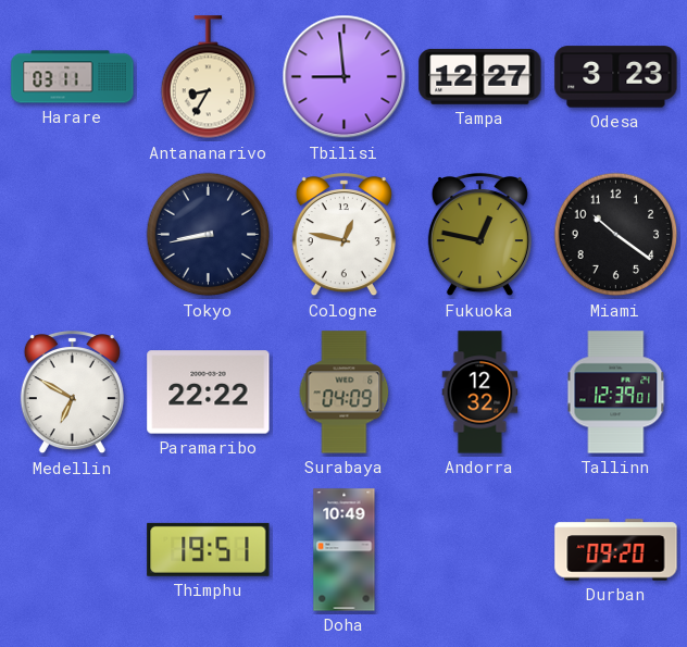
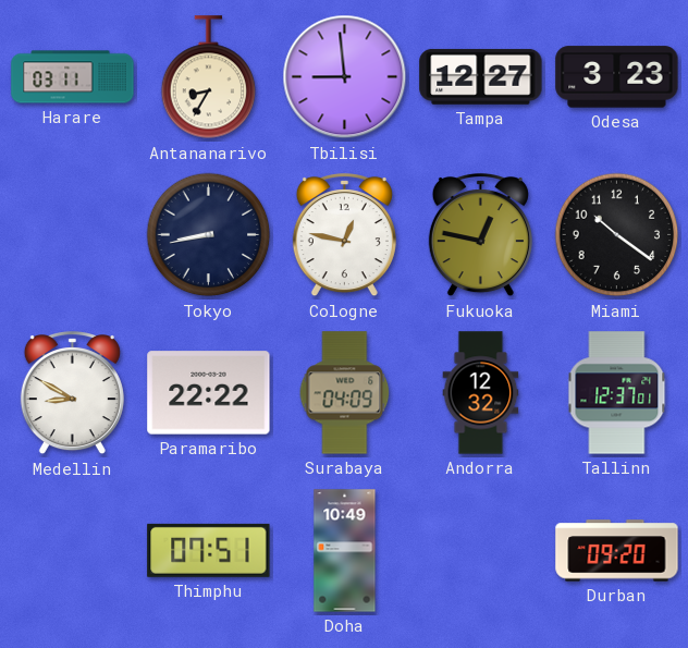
Medellin: 6:50 -> 8:50 (72, 394)
Tallinn: 12:39 -> 12:37 (617, 393)
Thimphu: 19:51 -> 07:51 (209, 550)
